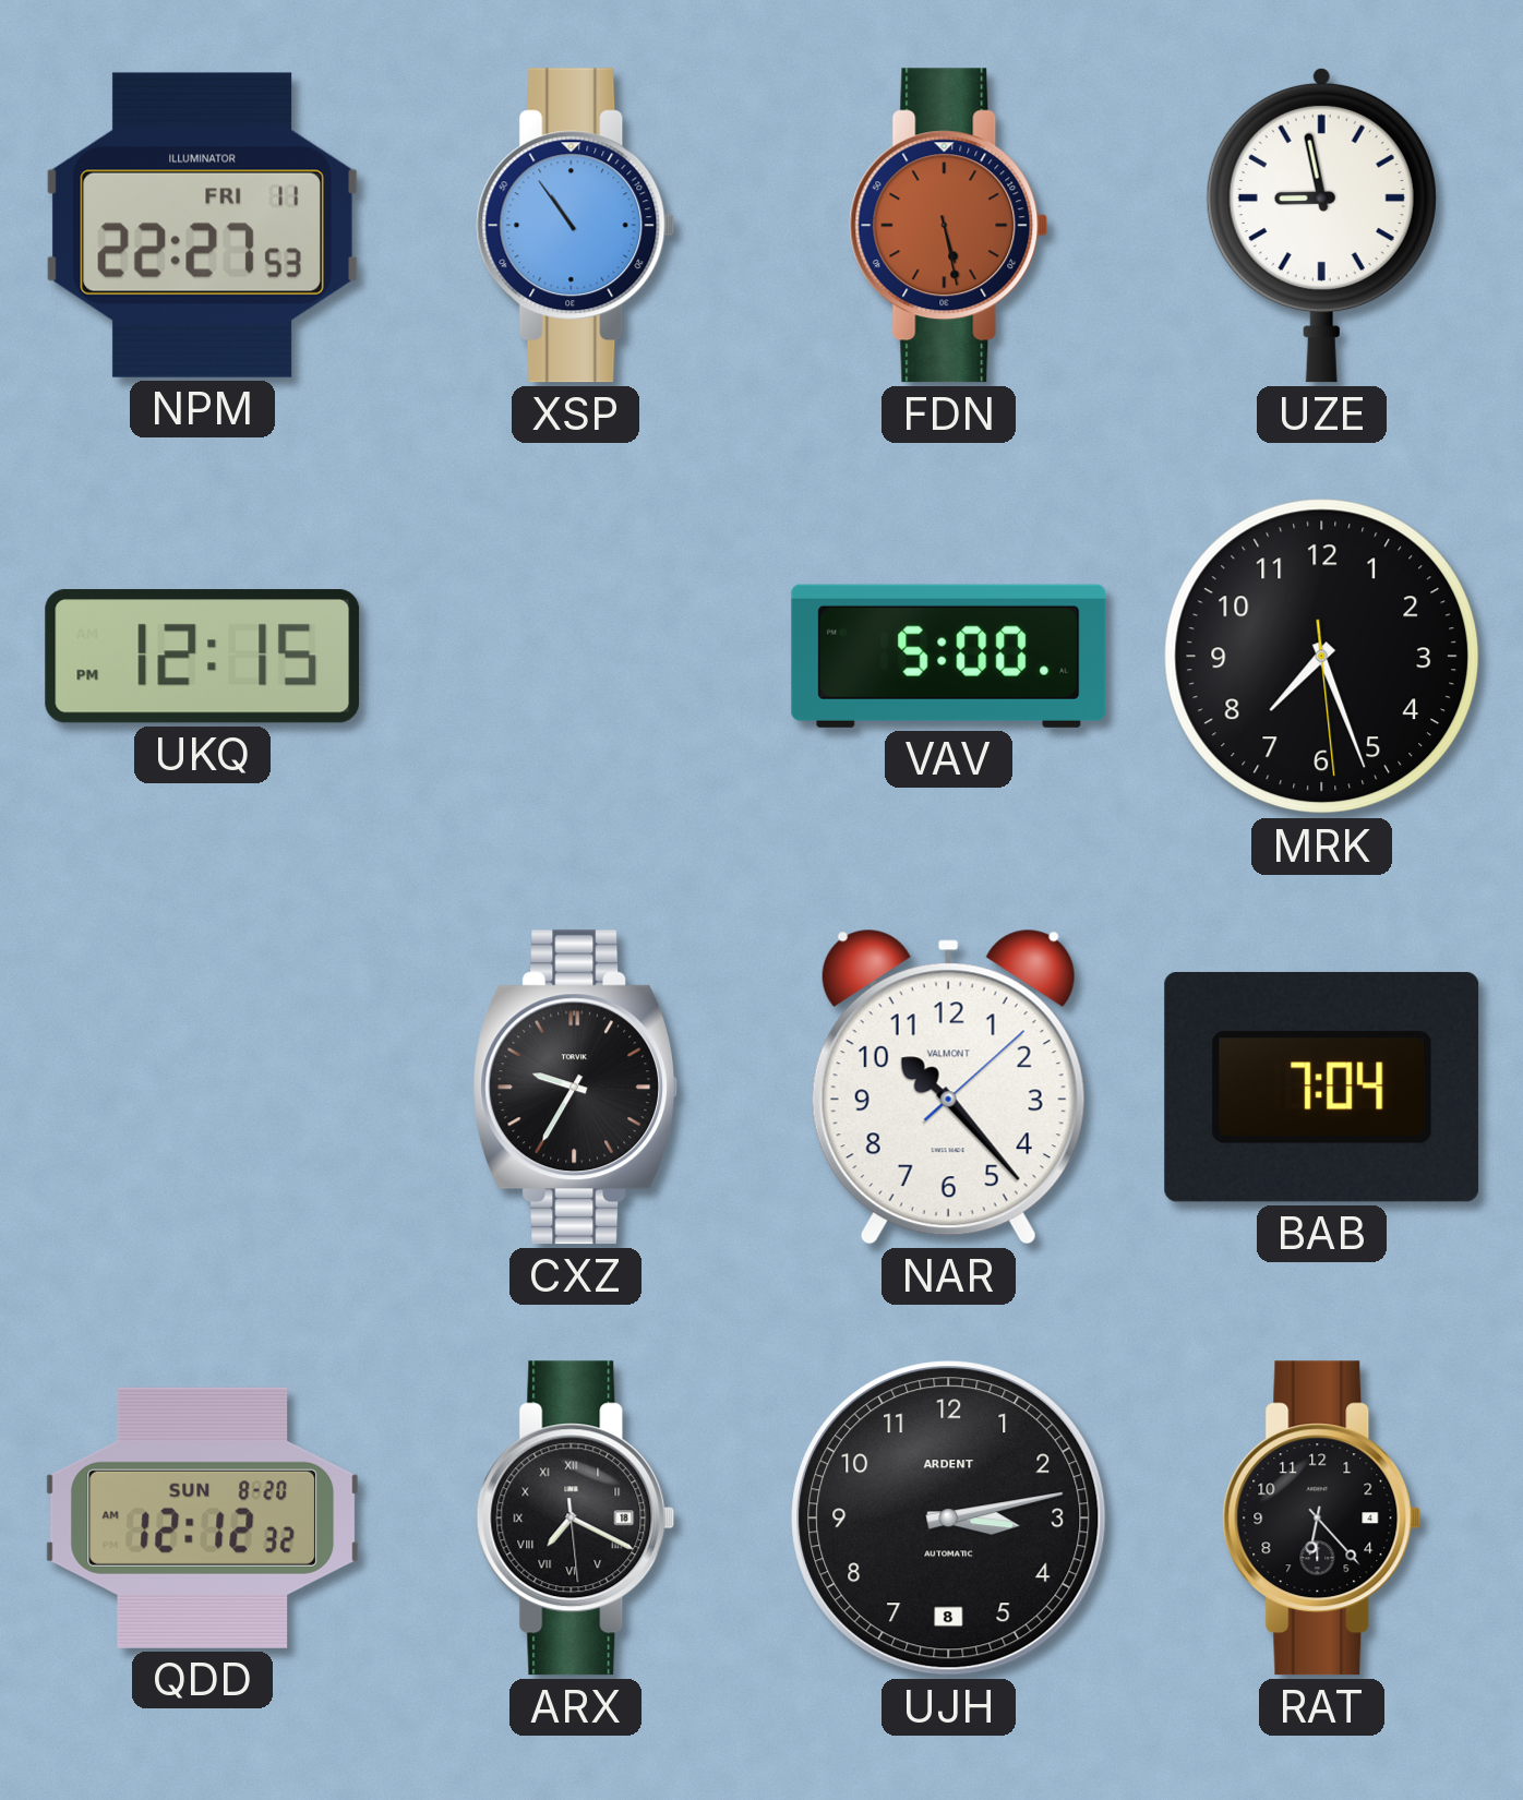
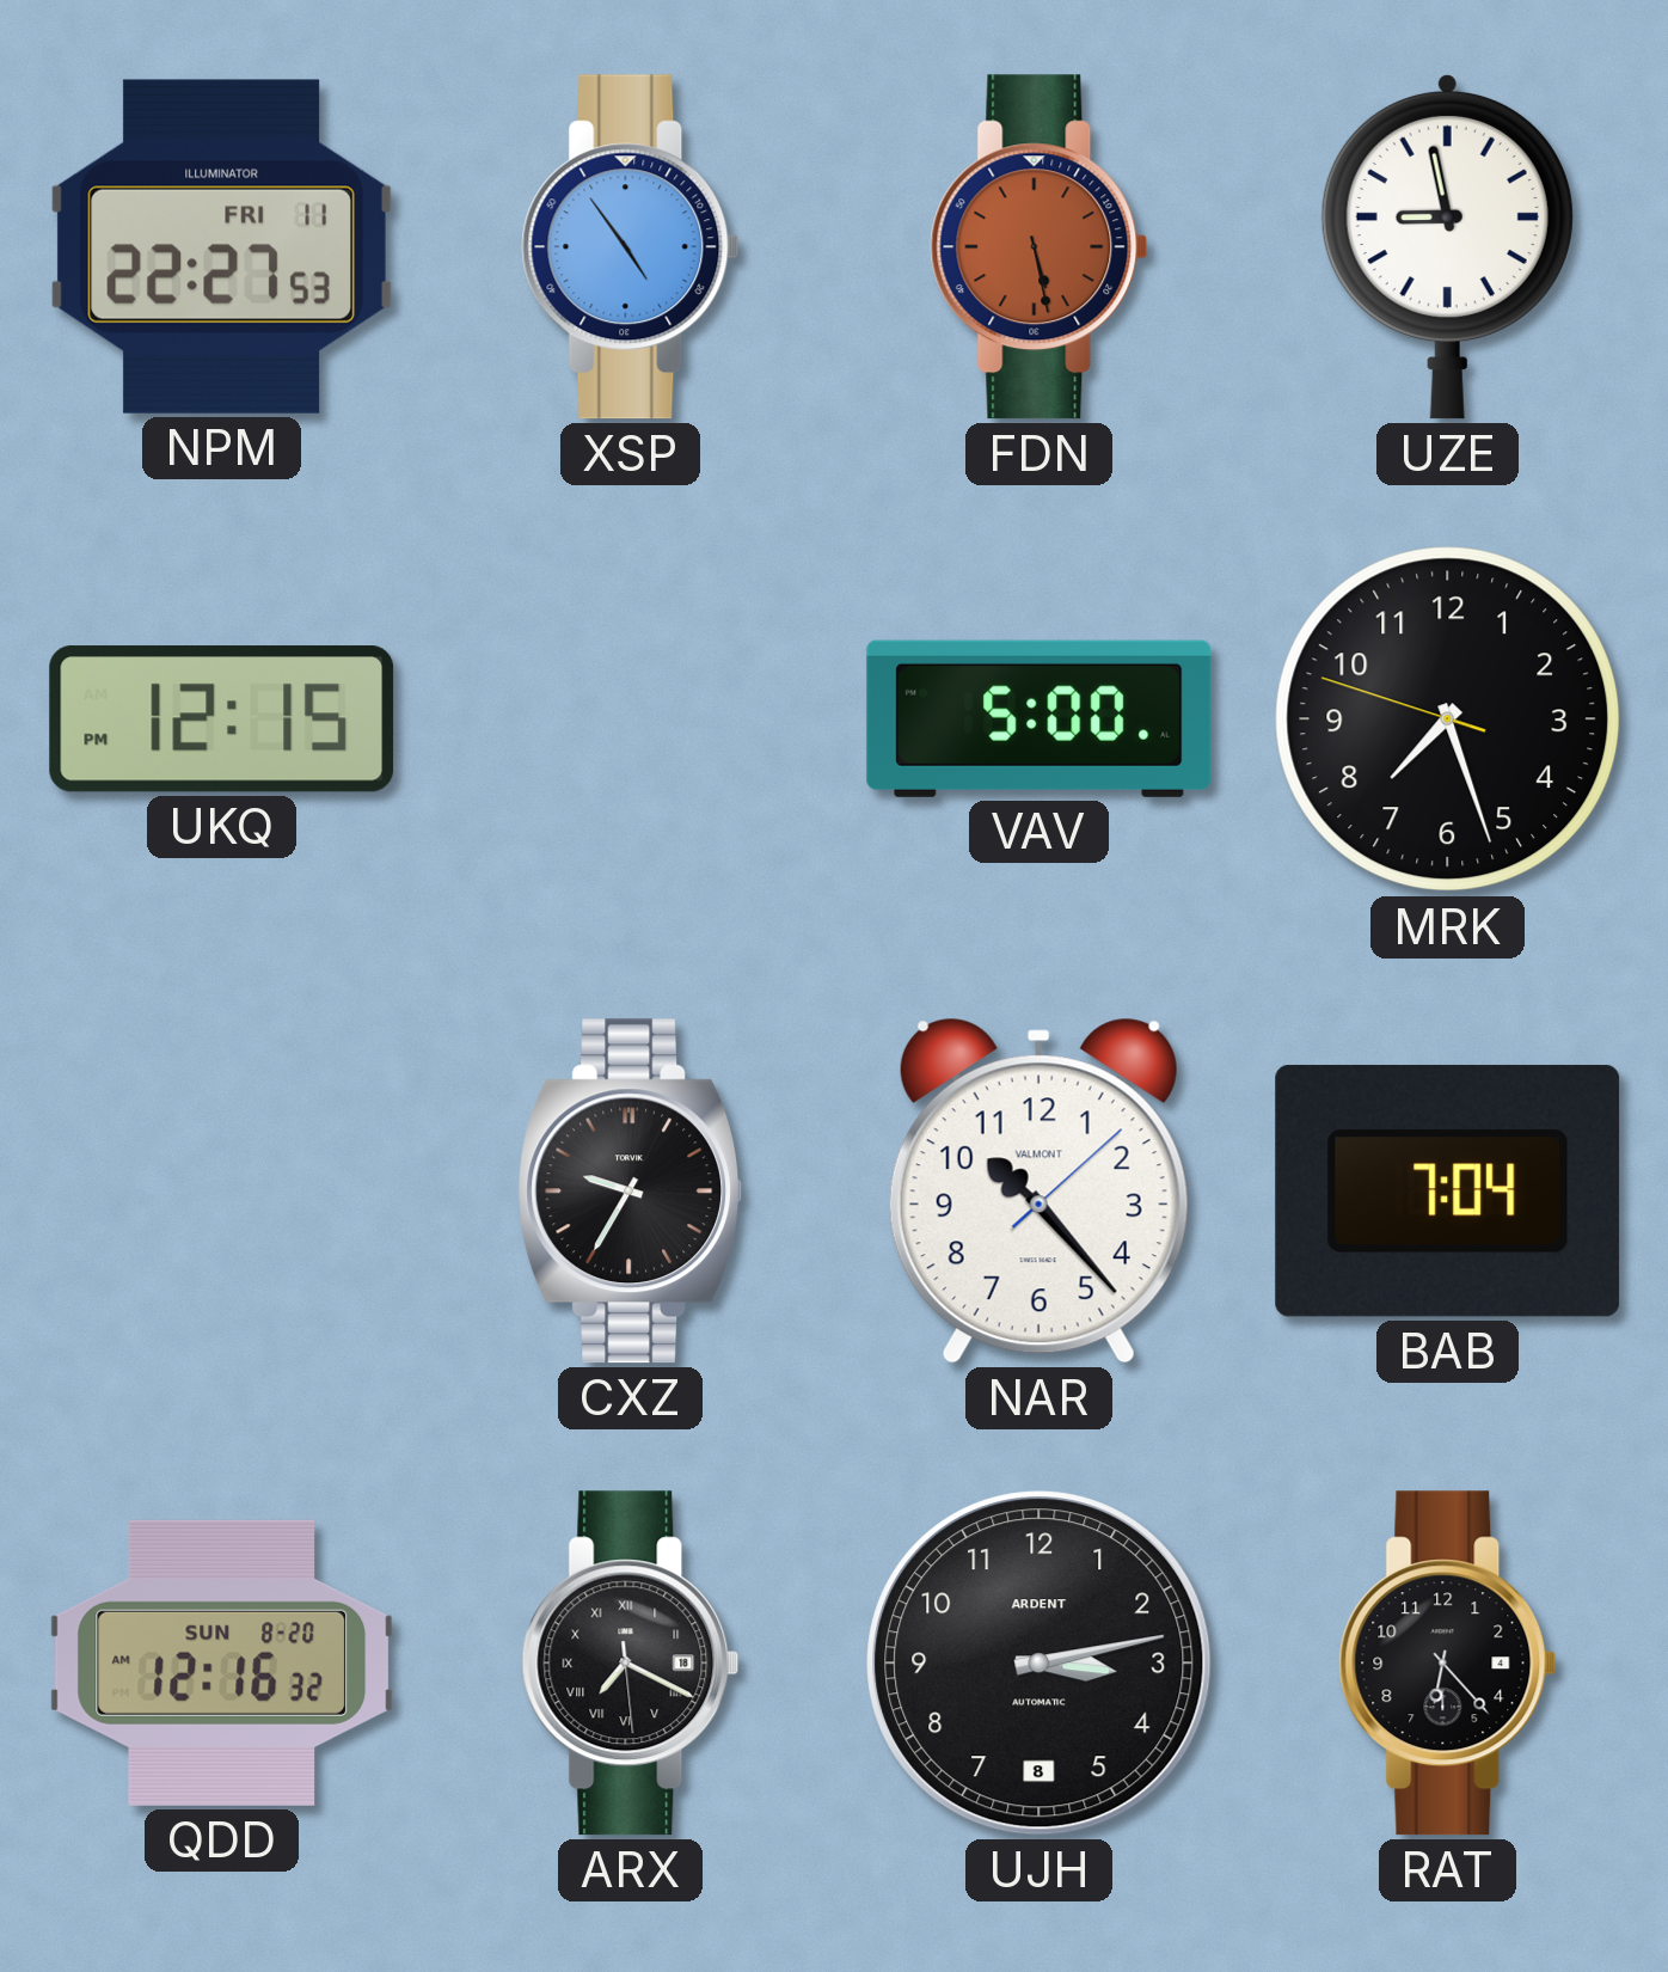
XSP: 10:54 -> 4:54 (631, 247)
MRK: 7:26:29 -> 7:26:48 (1448, 719)
QDD: 12:12 -> 12:16 (222, 1662)
